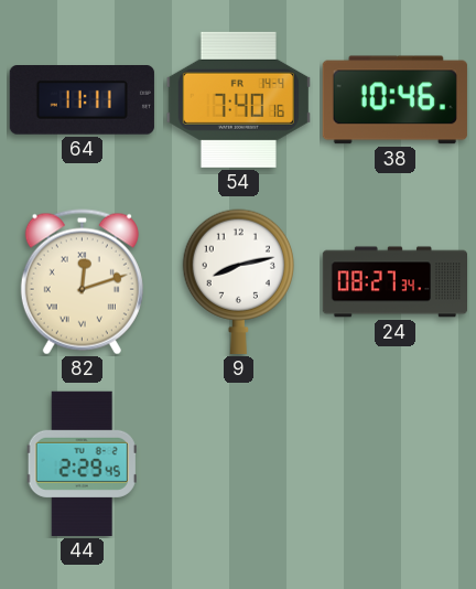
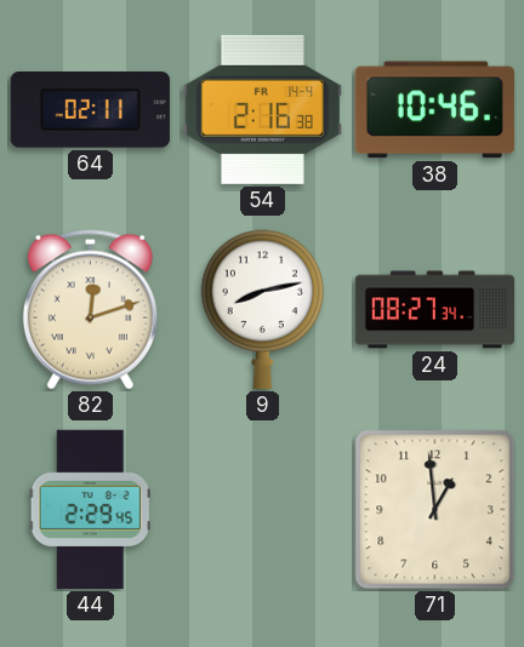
64: 11:11 -> 02:11 (90, 110)
54: 7:40 -> 2:16 (262, 109)
71: none -> 12:59 (435, 510)
